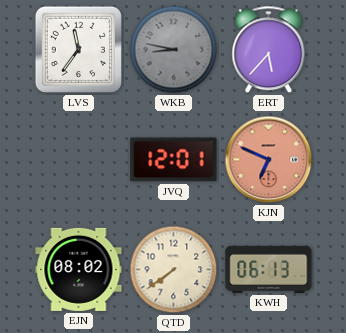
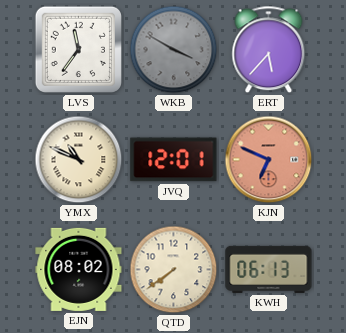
WKB: 8:47 -> 3:50 (174, 50)
YMX: none -> 10:49 (79, 160)
